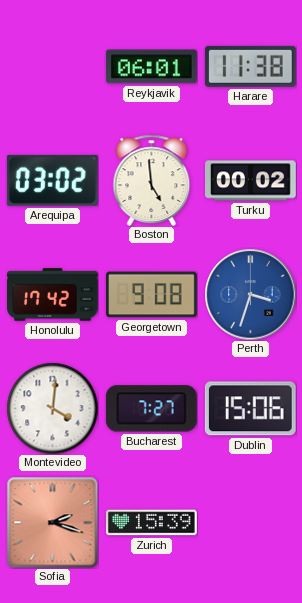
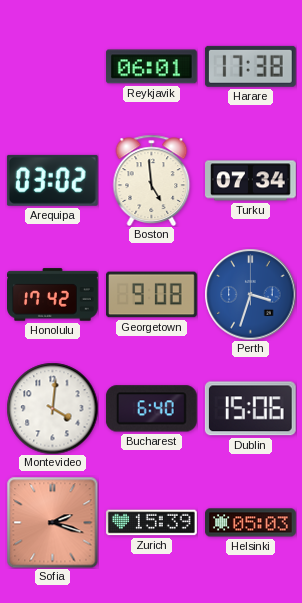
Harare: 11:38 -> 17:38 (250, 66)
Turku: 00:02 -> 07:34 (251, 181)
Bucharest: 7:27 -> 6:40 (151, 409)
Helsinki: none -> 05:03 (251, 523)
